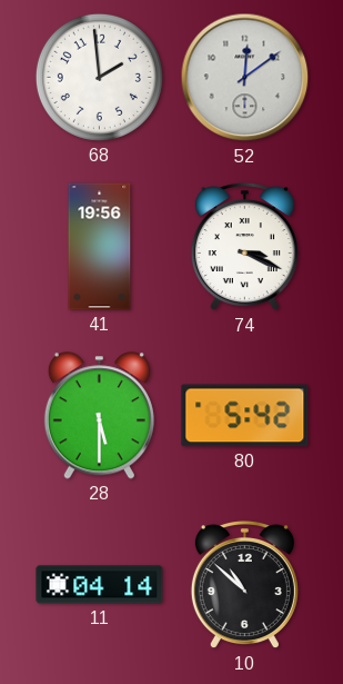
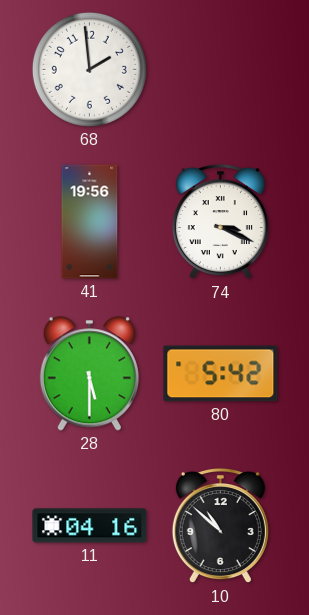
52: 12:09 -> none (245, 78)
11: 04:14 -> 04:16 (90, 526)
